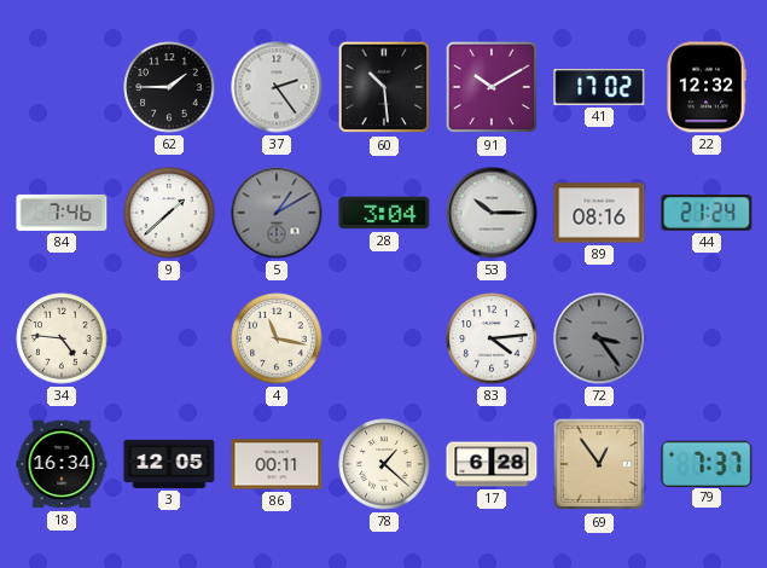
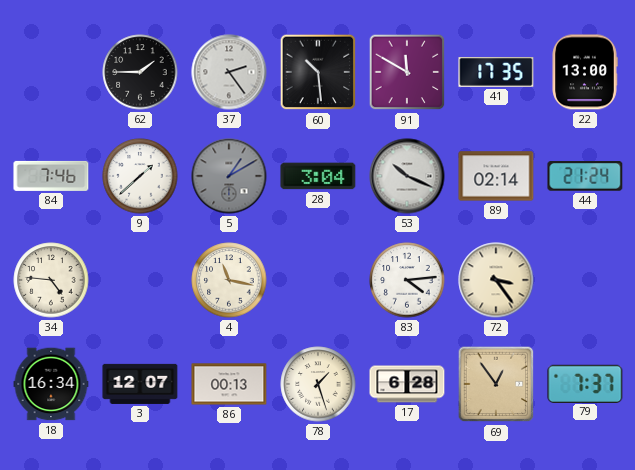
91: 10:10 -> 11:50 (407, 72)
41: 17:02 -> 17:35 (496, 73)
22: 12:32 -> 13:00 (585, 72)
53: 10:15 -> 10:19 (407, 176)
89: 08:16 -> 02:14 (496, 176)
72 dial: grey -> cream (496, 280)
3: 12:05 -> 12:07 (140, 384)
86: 00:11 -> 00:13 (229, 384)
78: 1:22 -> 1:27 (318, 384)
